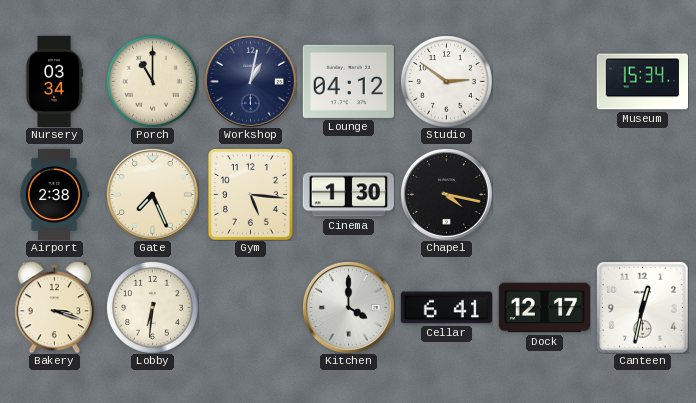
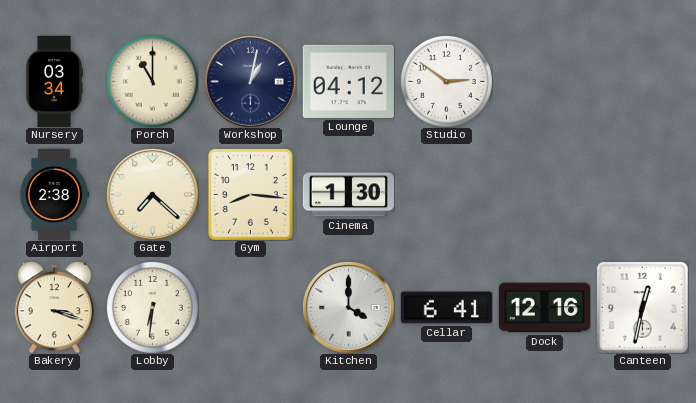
Museum: 15:34 -> none (642, 82)
Gate: 7:26 -> 7:22 (152, 194)
Gym: 5:16 -> 8:16 (251, 195)
Chapel: 4:17 -> none (446, 194)
Dock: 12:17 -> 12:16 (544, 308)
